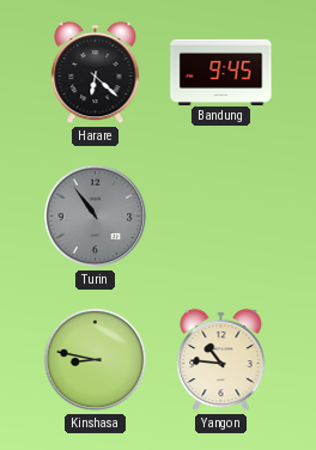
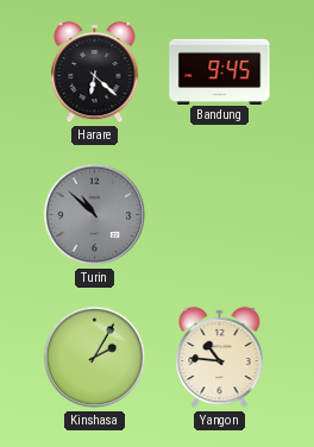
Turin: 10:54 -> 10:52 (95, 215)
Kinshasa: 8:47 -> 2:05 (95, 358)
